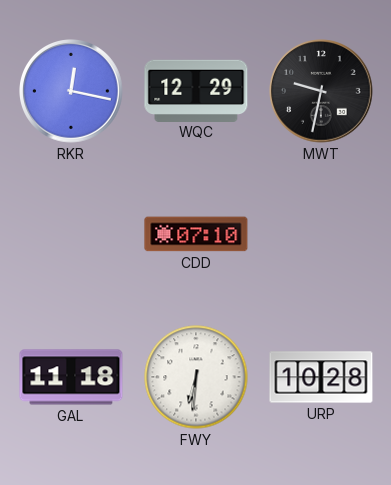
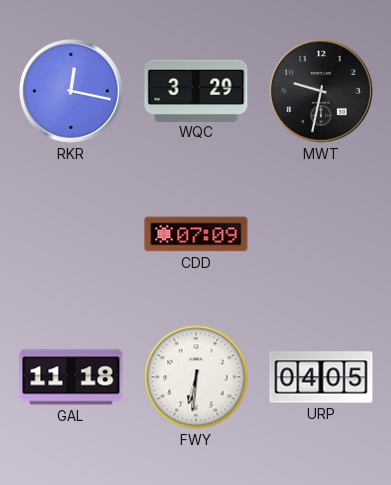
WQC: 12:29 -> 3:29 (196, 90)
CDD: 07:10 -> 07:09 (196, 234)
URP: 10:28 -> 04:05 (321, 377)
